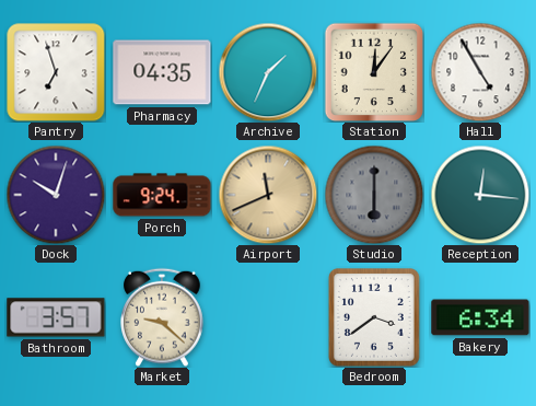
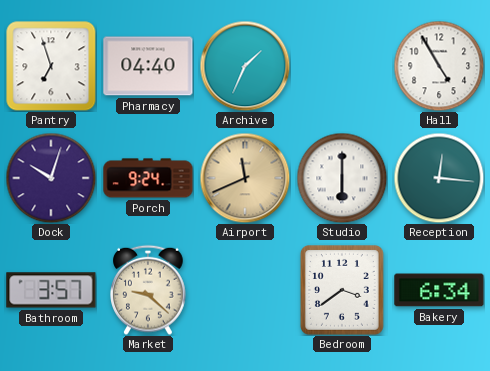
Pharmacy: 04:35 -> 04:40 (148, 66)
Station: 12:06 -> none (373, 72)
Studio dial: grey -> white (342, 178)
